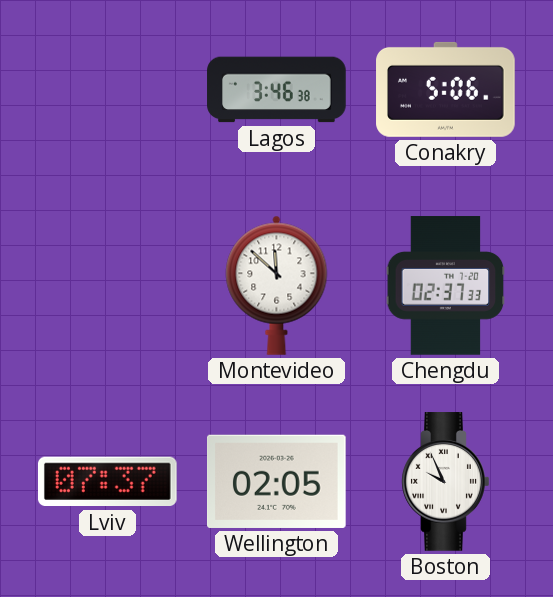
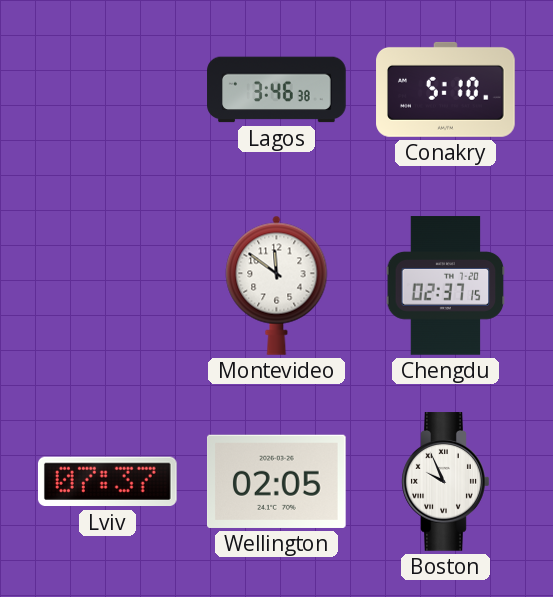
Conakry: 5:06 -> 5:10 (446, 89)
Montevideo: 11:52 -> 11:51 (277, 285)
Chengdu: 02:37:33 -> 02:37:15 (446, 286)
